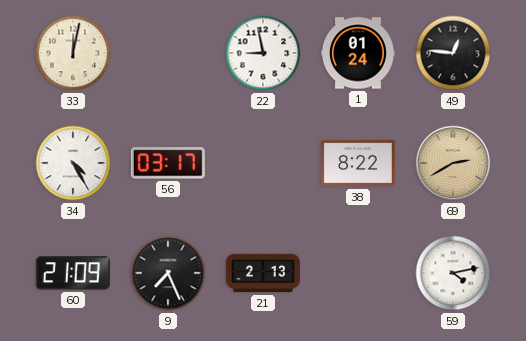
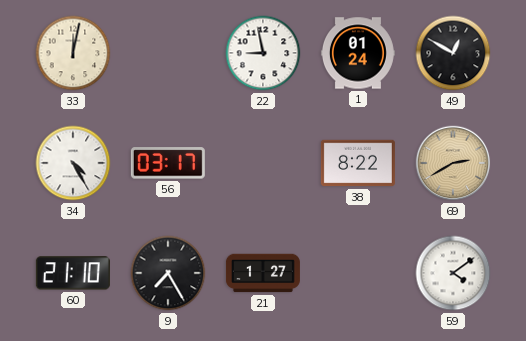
49: 12:46 -> 12:50 (453, 53)
60: 21:09 -> 21:10 (73, 273)
9: 7:26 -> 7:25 (168, 273)
21: 2:13 -> 1:27 (263, 273)
59: 4:13 -> 4:09 (453, 273)
